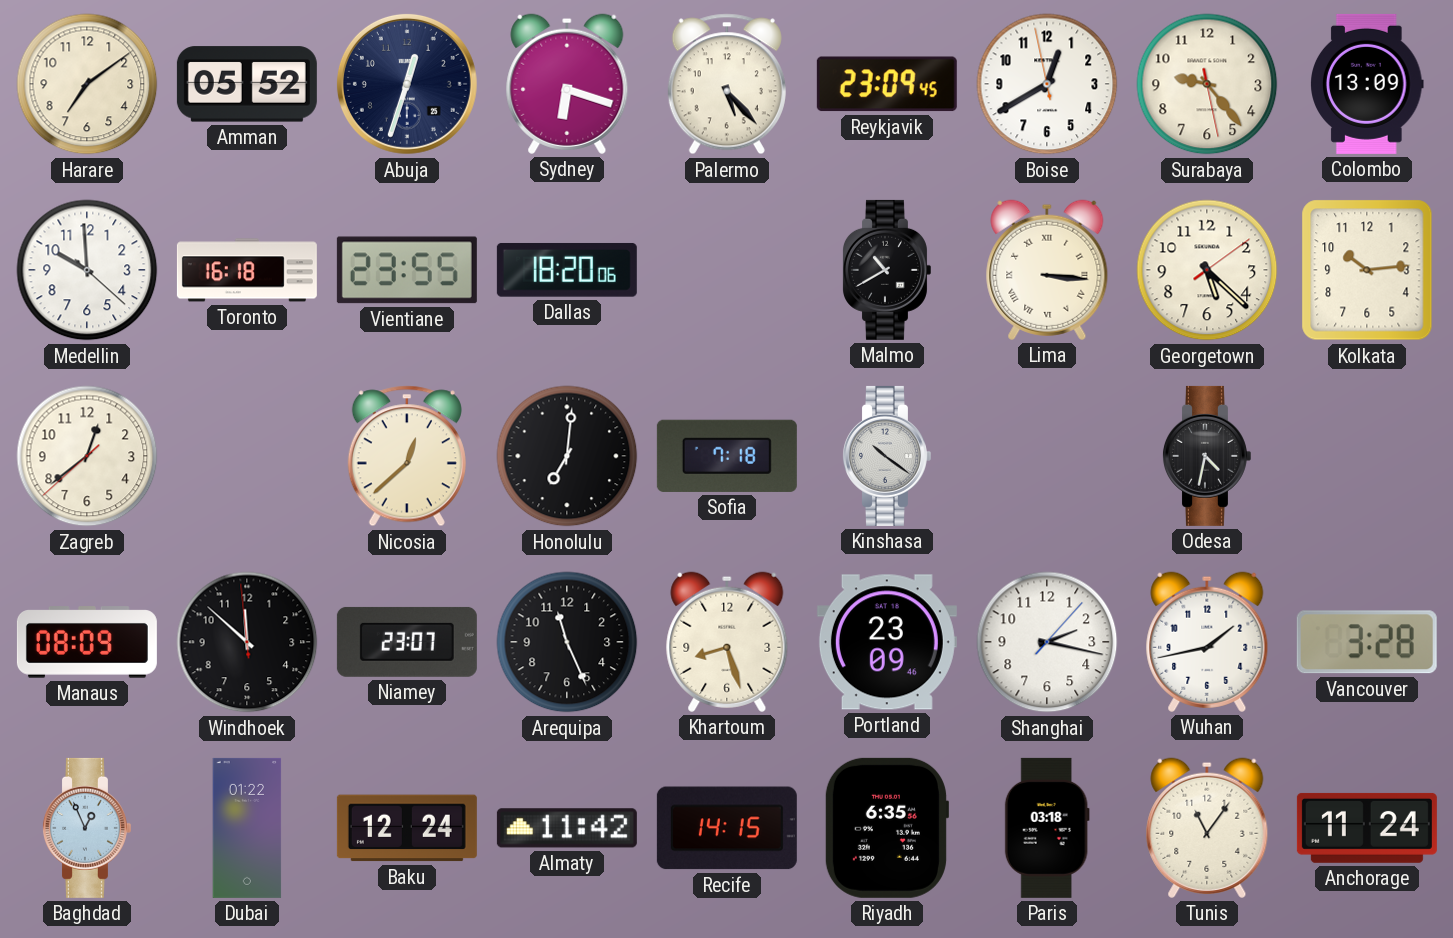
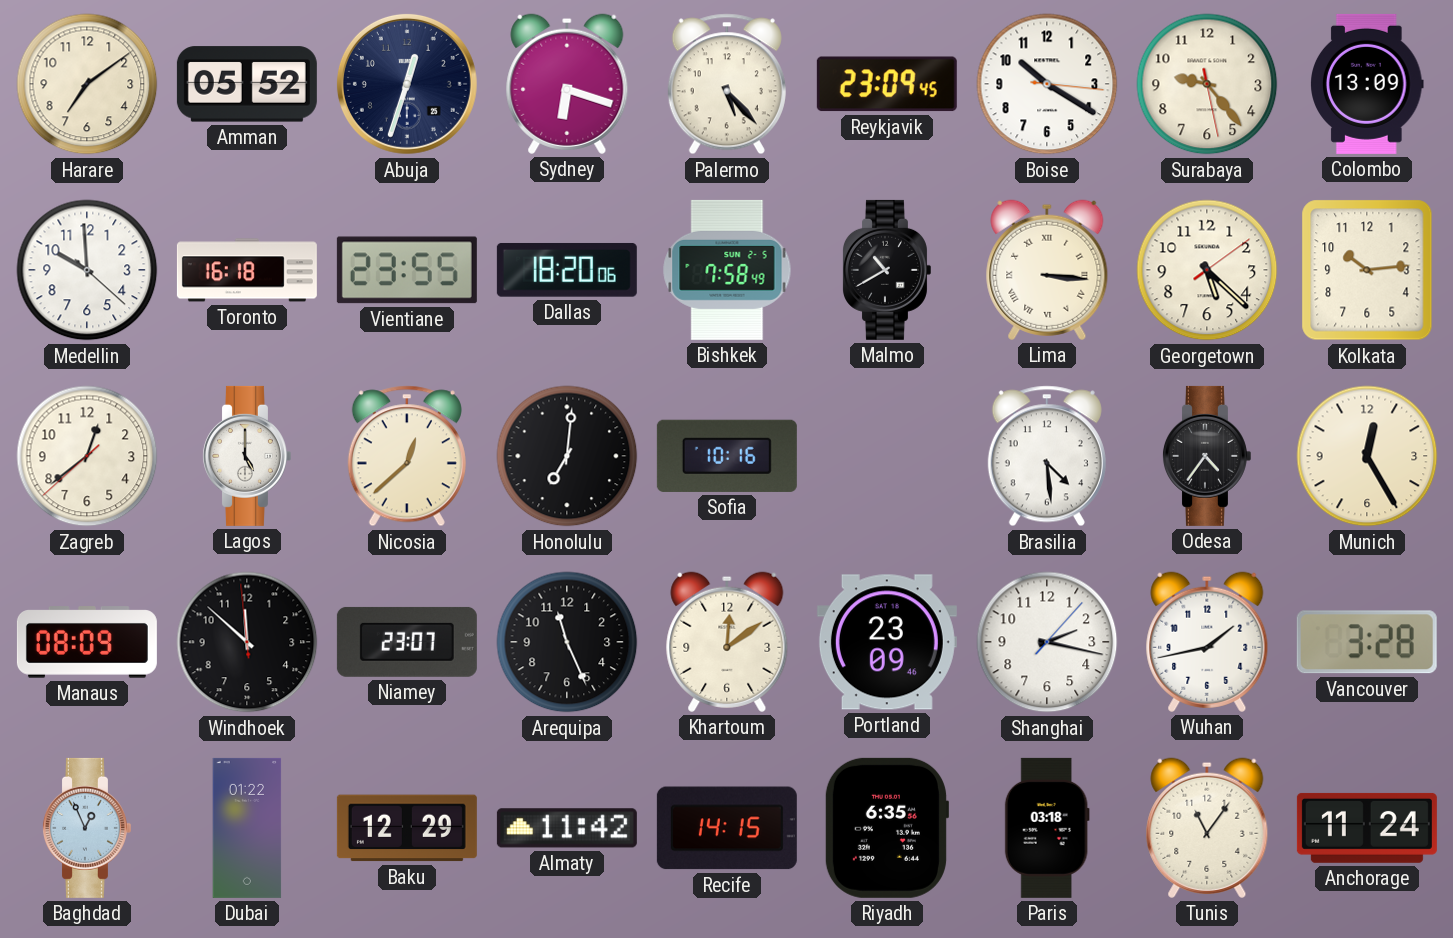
Boise: 12:39 -> 10:20 (1047, 84)
Bishkek: none -> 7:58 (727, 270)
Lagos: none -> 5:00 (246, 456)
Sofia: 7:18 -> 10:16 (727, 456)
Kinshasa: 10:21 -> none (886, 456)
Brasilia: none -> 4:29 (1047, 456)
Odesa: 4:32 -> 4:36 (1206, 456)
Munich: none -> 12:25 (1367, 456)
Khartoum: 8:27 -> 12:09 (727, 642)
Baku: 12:24 -> 12:29 (407, 828)
